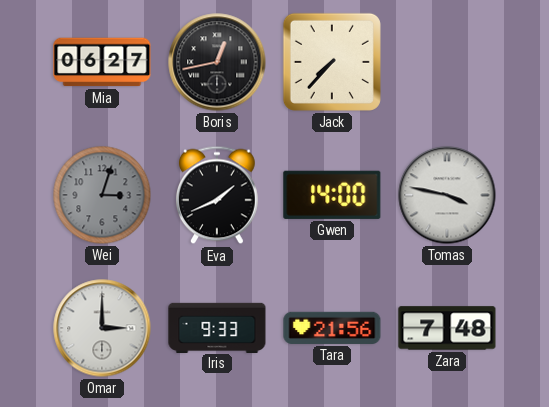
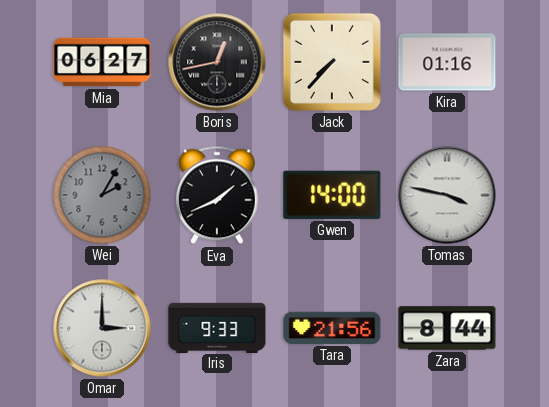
Kira: none -> 01:16 (447, 62)
Wei: 3:03 -> 2:05 (102, 195)
Zara: 7:48 -> 8:44 (447, 328)
